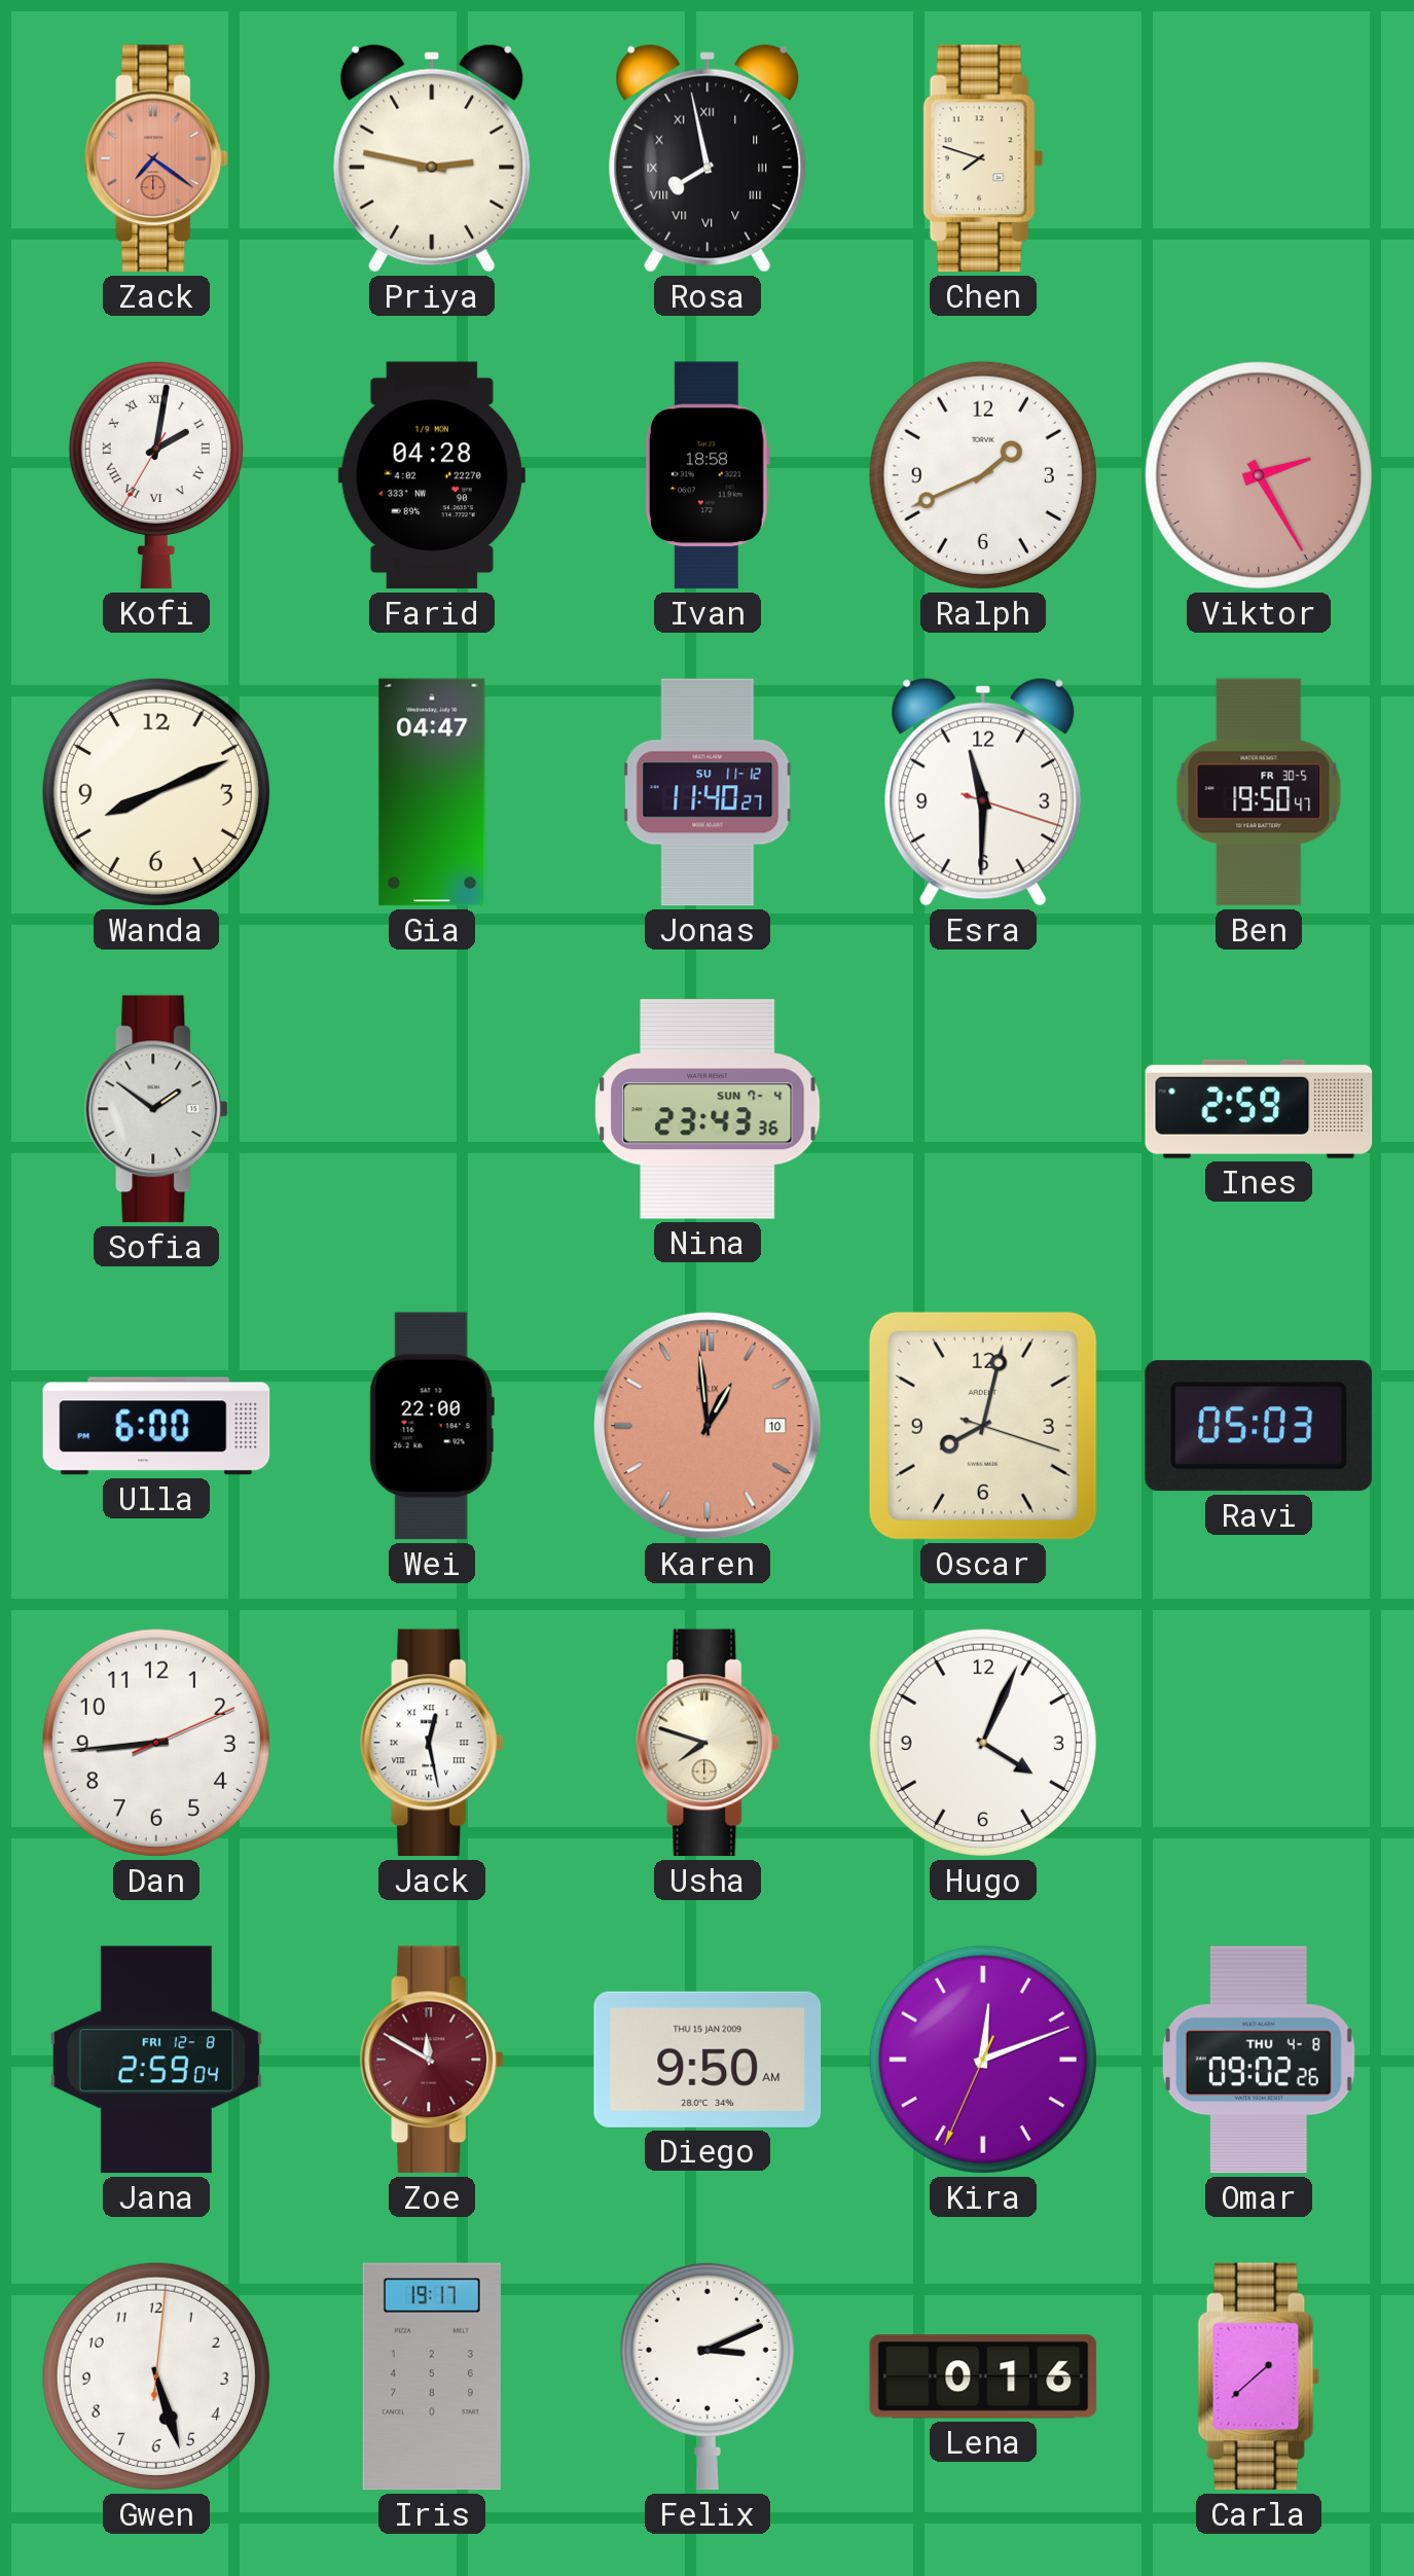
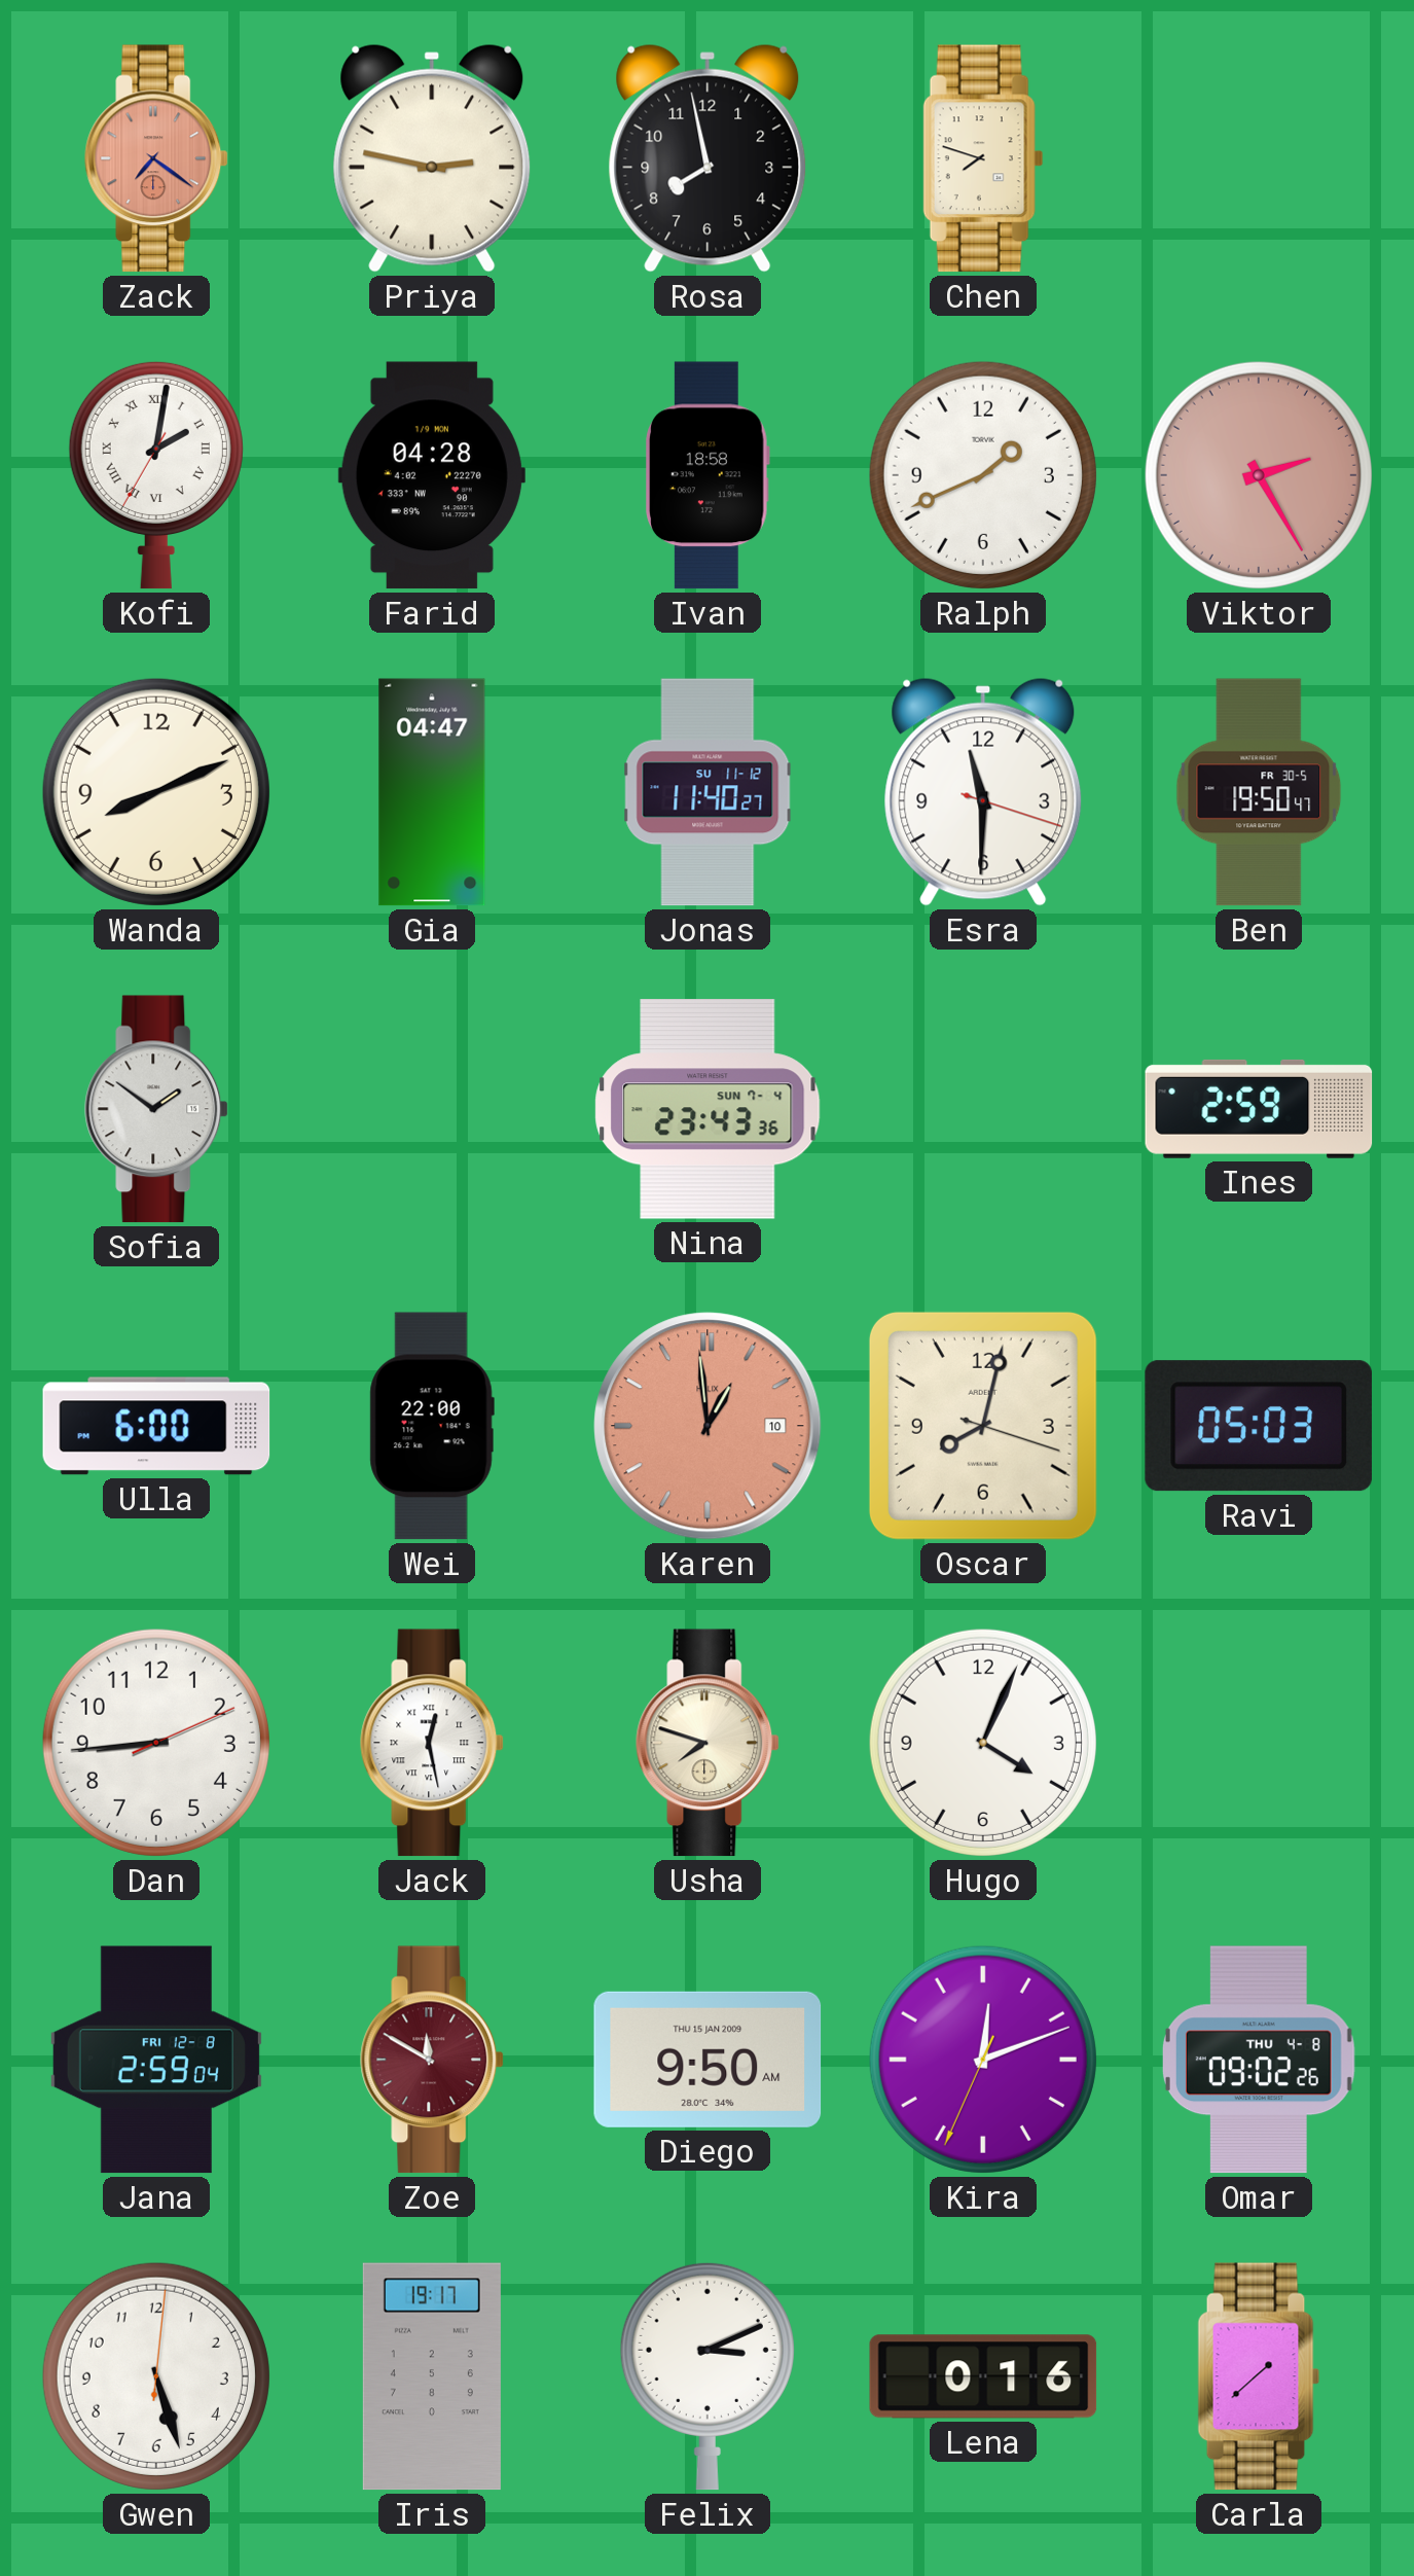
Rosa numerals: Roman -> Arabic (708, 158)
